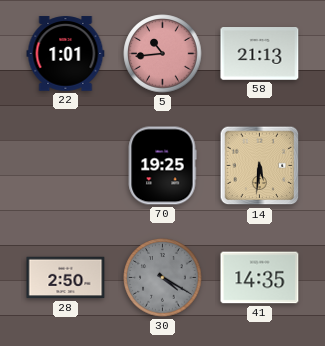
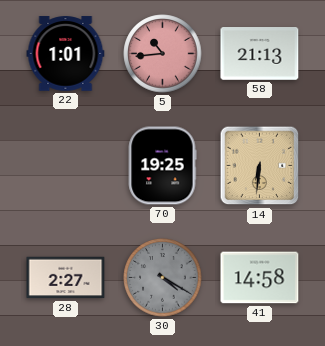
14: 5:31 -> 6:31 (260, 166)
28: 2:50 -> 2:27 (66, 278)
41: 14:35 -> 14:58 (260, 278)
